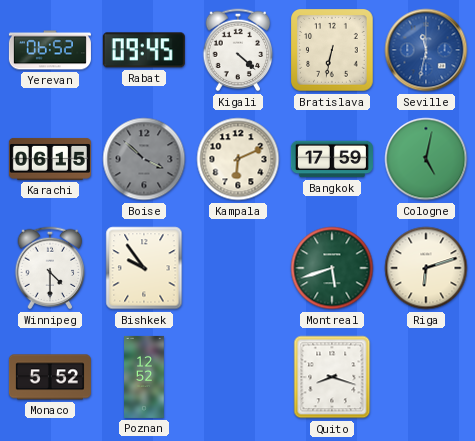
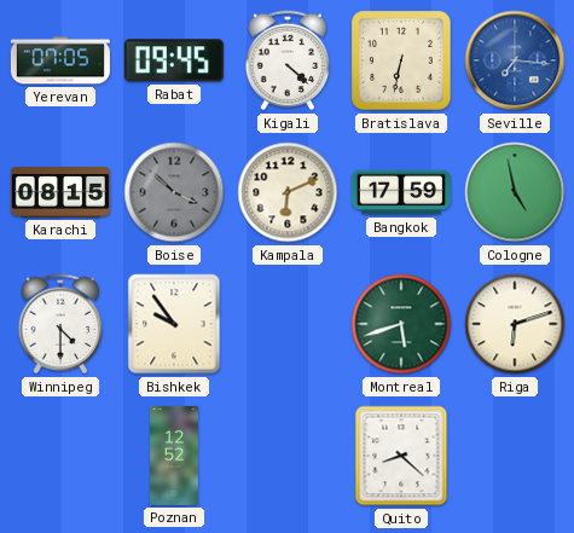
Yerevan: 06:52 -> 07:05 (60, 60)
Seville: 11:32 -> 7:16 (515, 60)
Karachi: 06:15 -> 08:15 (60, 192)
Cologne: 5:02 -> 4:58 (515, 192)
Monaco: 5:52 -> none (50, 377)
Quito: 8:18 -> 8:22 (401, 456)
